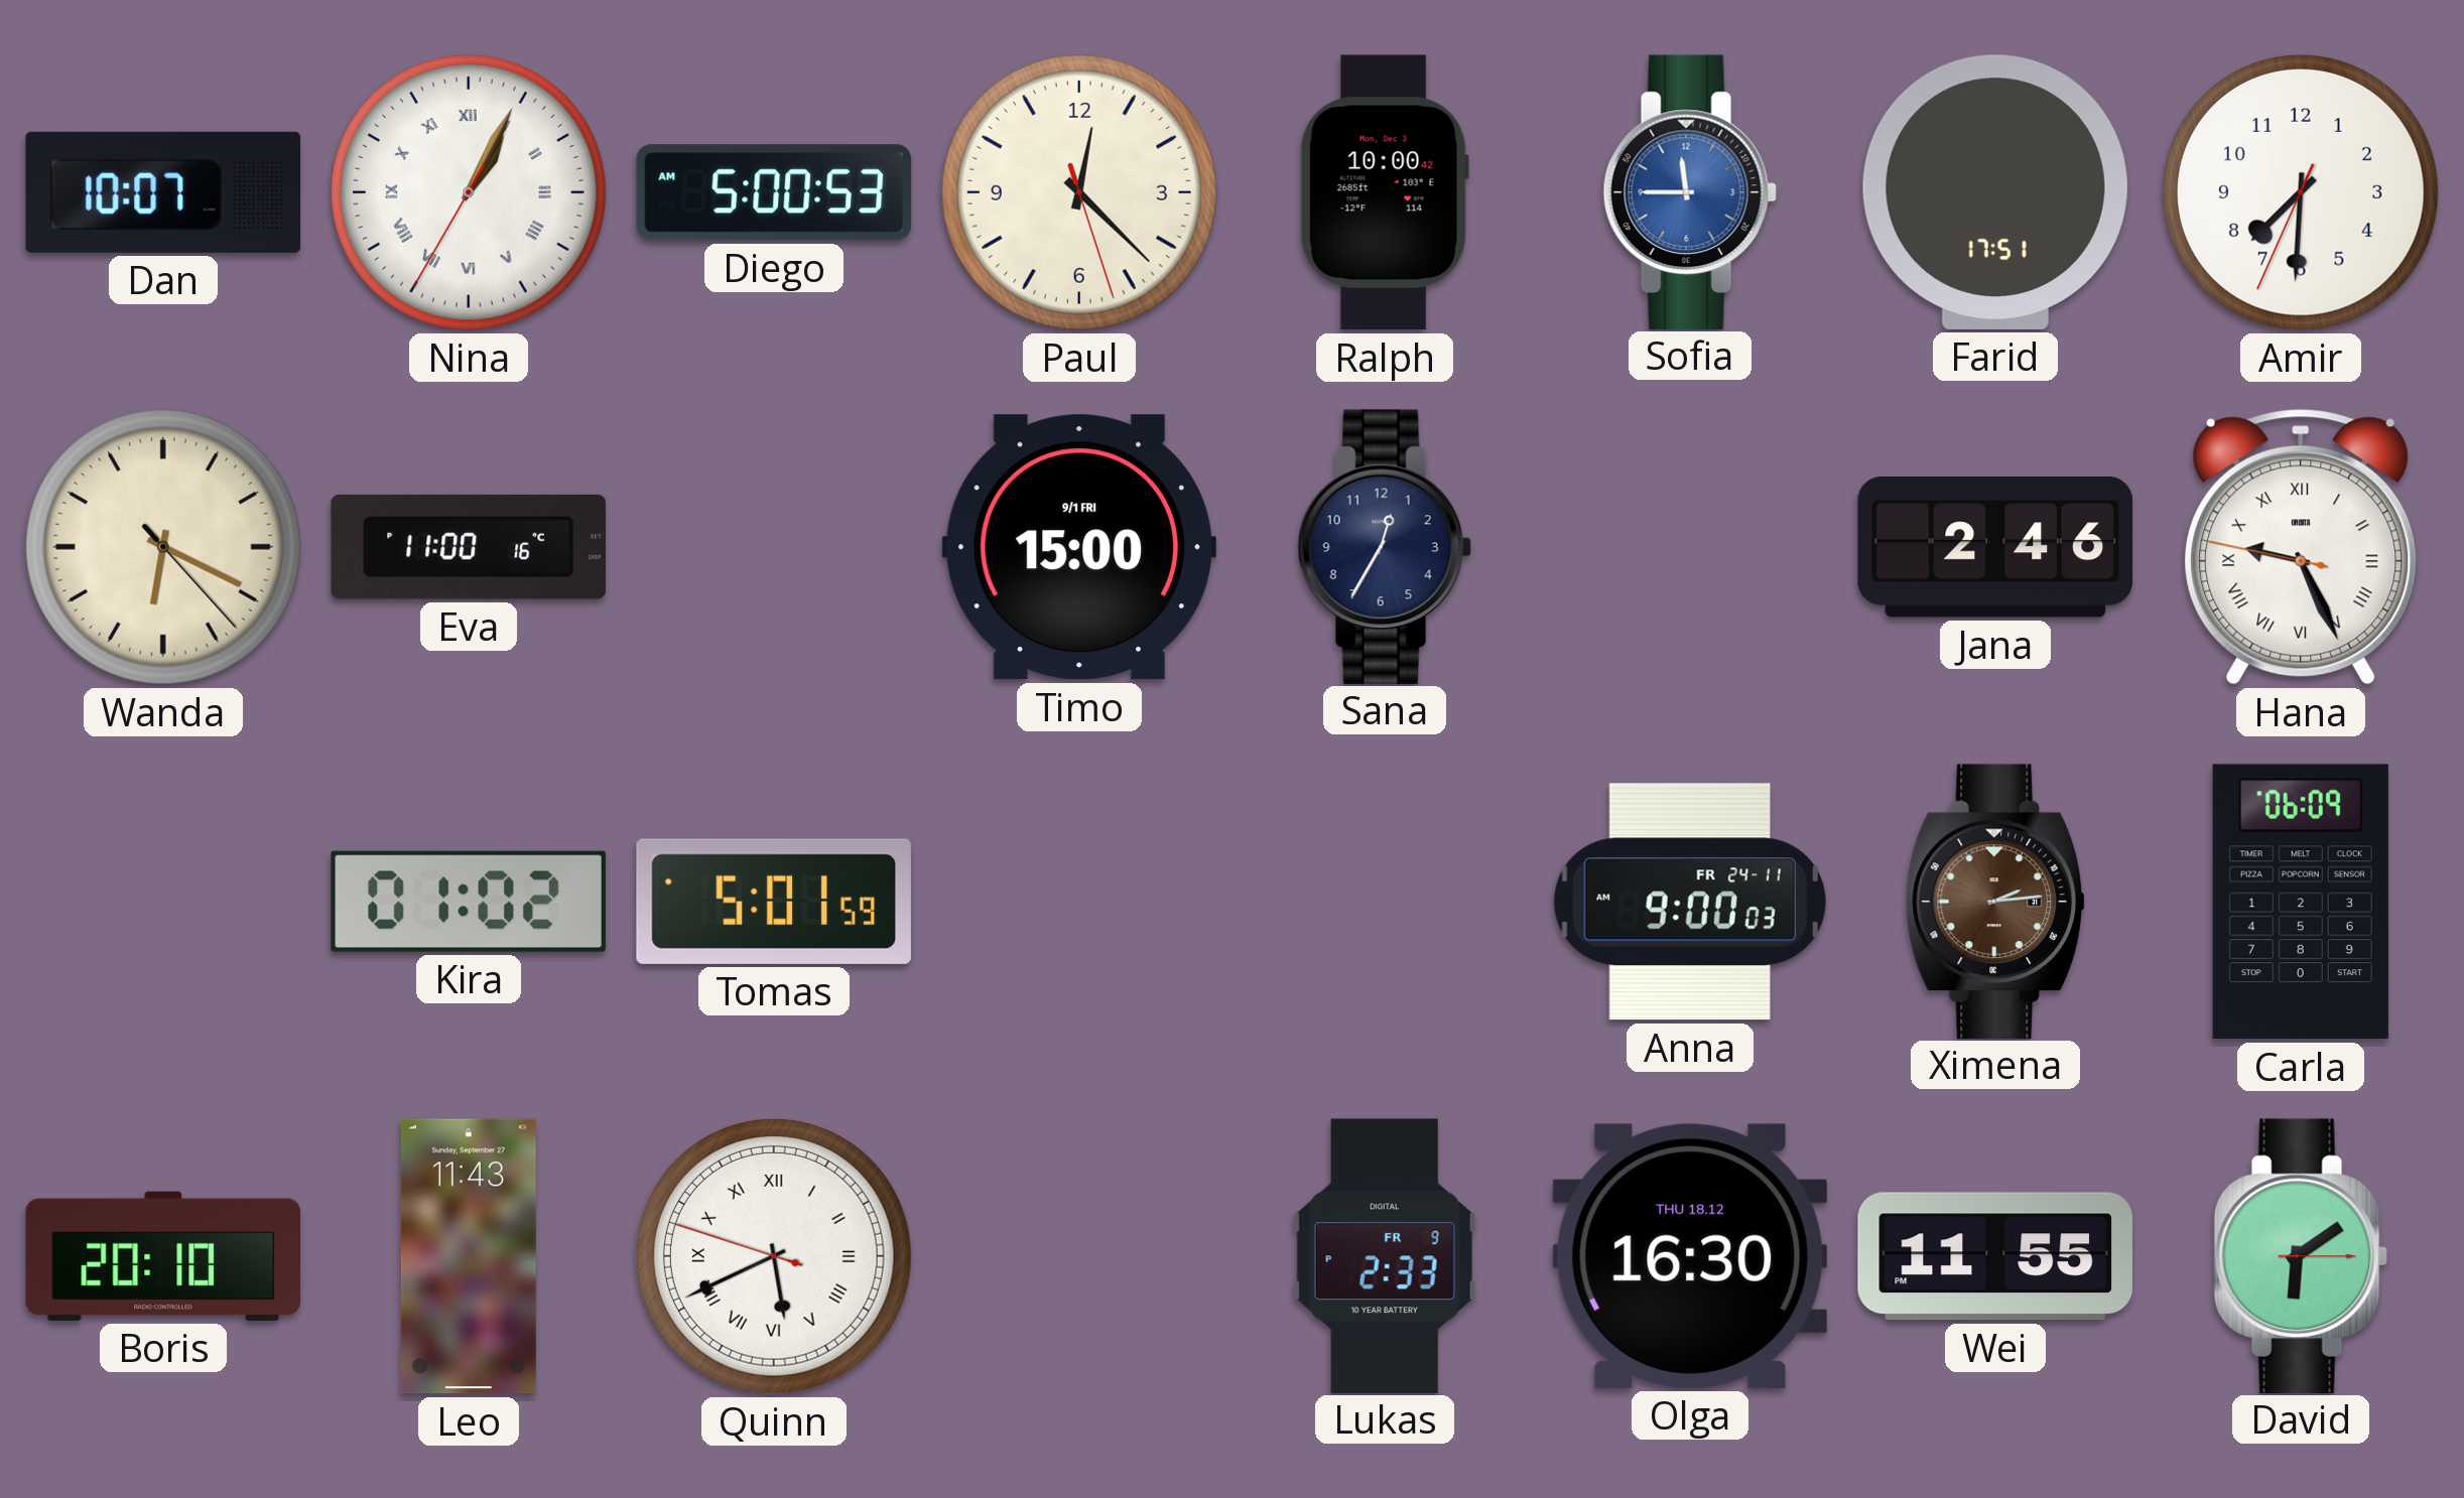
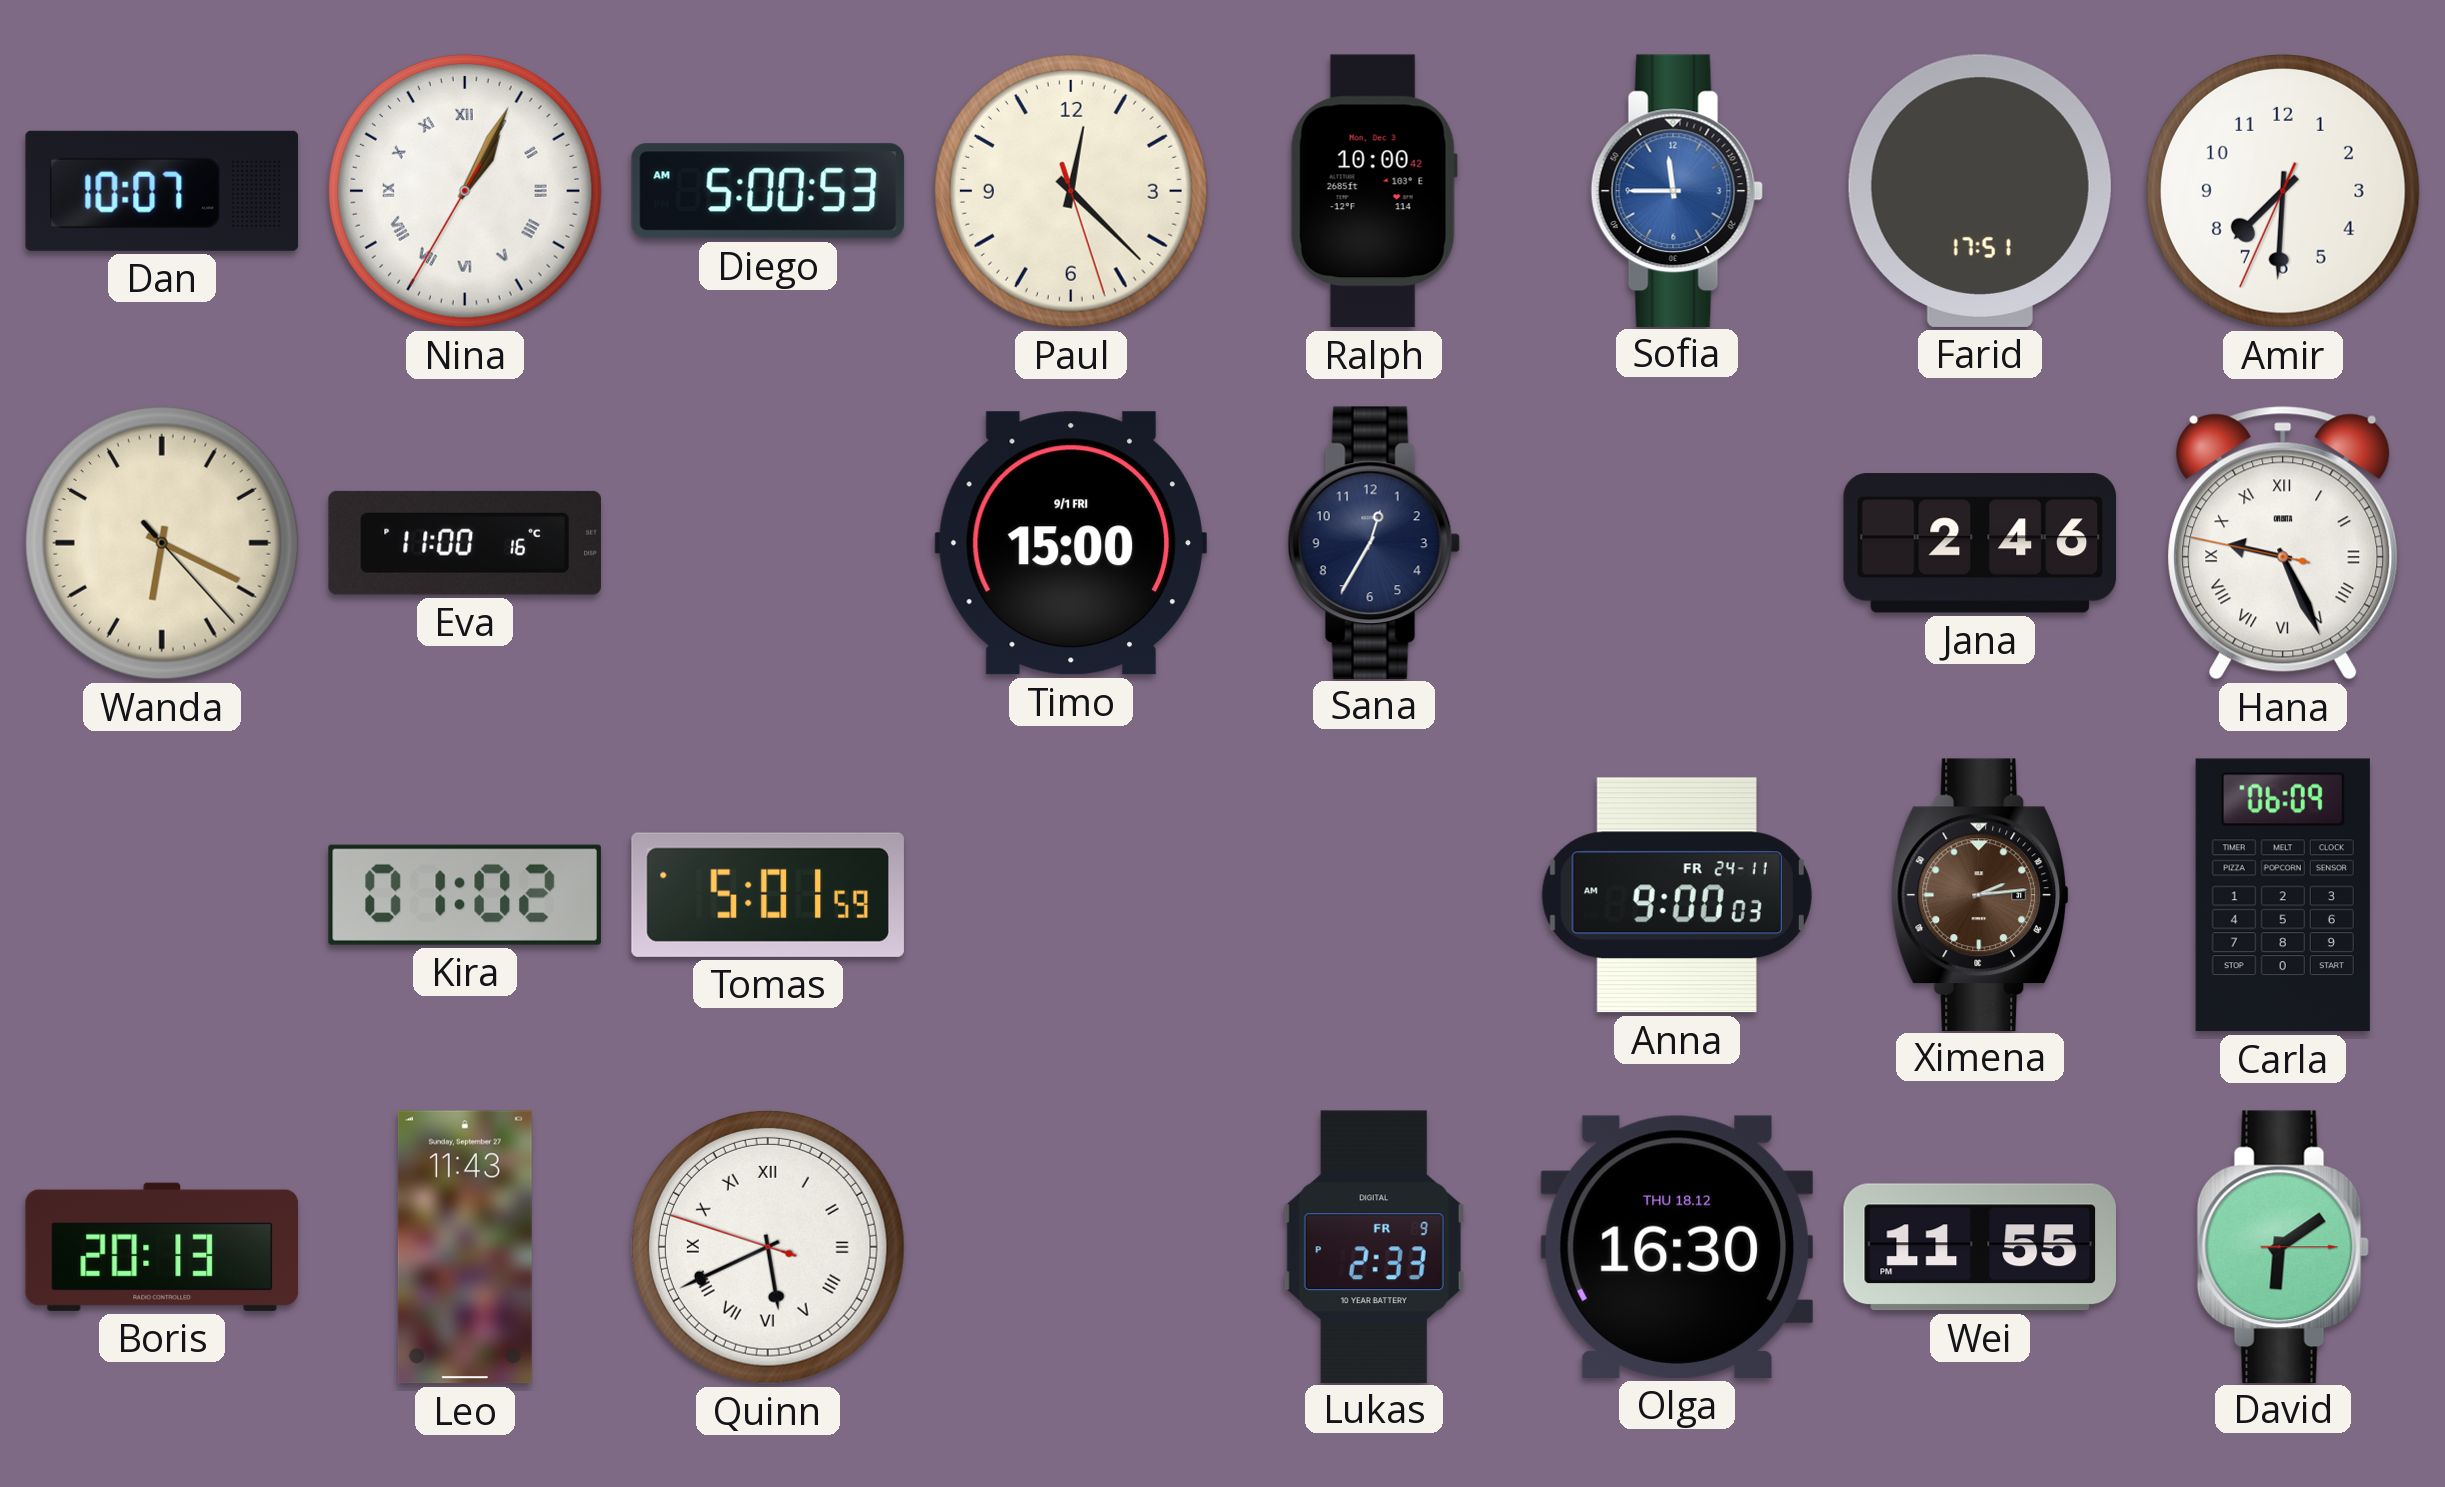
Boris: 20:10 -> 20:13 (162, 1247)
